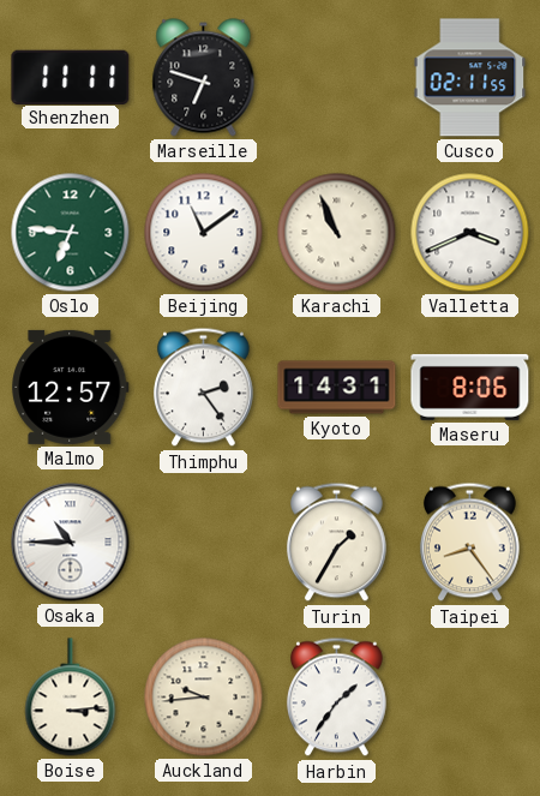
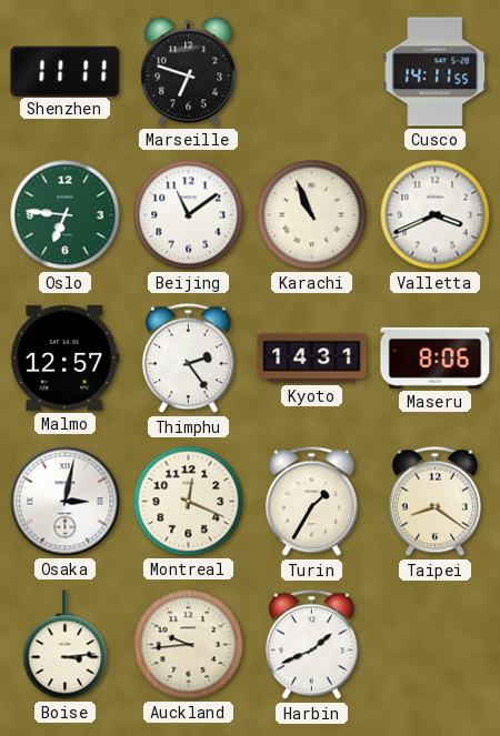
Cusco: 02:11 -> 14:11 (436, 72)
Osaka: 10:45 -> 3:02 (66, 502)
Montreal: none -> 12:19 (189, 502)
Taipei: 8:24 -> 8:21 (434, 502)
Harbin: 1:36 -> 1:41 (311, 645)
